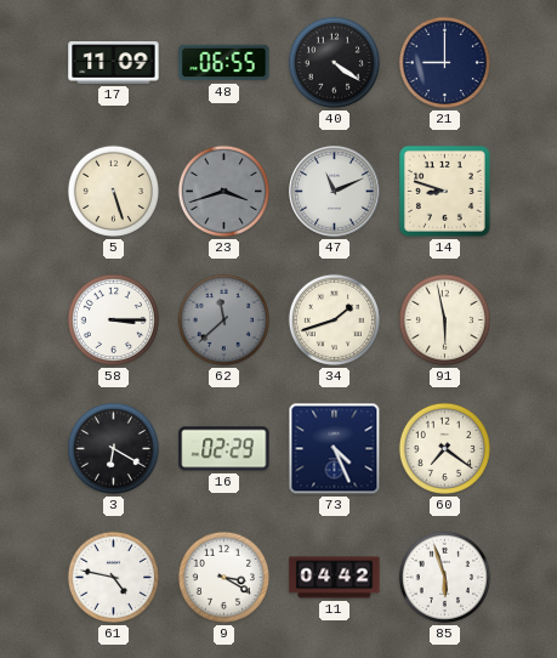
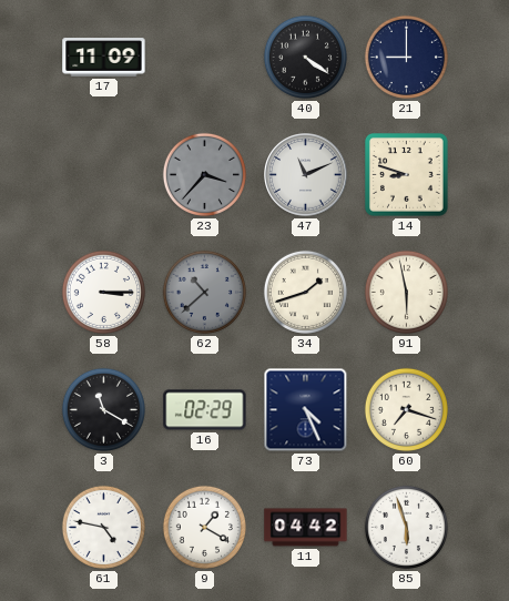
48: 06:55 -> none (224, 63)
5: 5:27 -> none (113, 191)
23: 3:42 -> 3:37 (204, 174)
62: 11:38 -> 10:38 (204, 292)
3: 6:20 -> 11:20 (103, 409)
60: 7:21 -> 7:18 (406, 409)
9: 3:20 -> 1:20 (204, 527)
